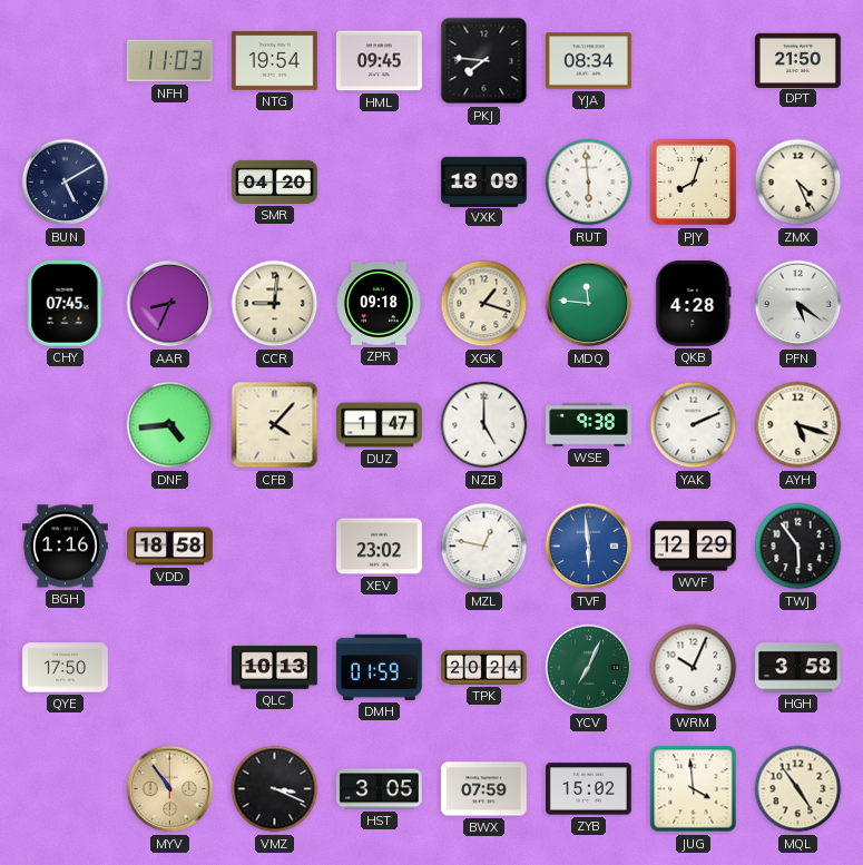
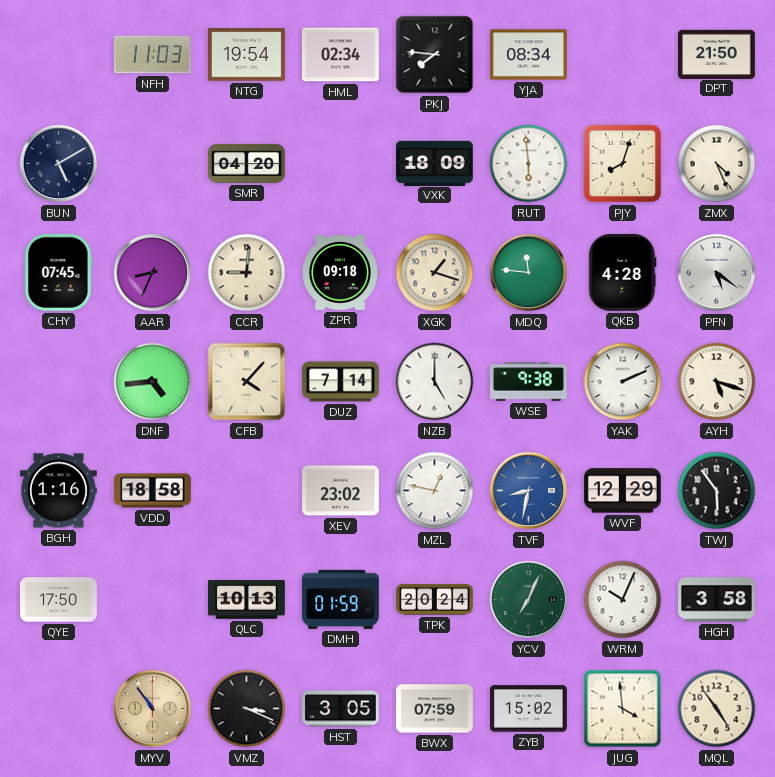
HML: 09:45 -> 02:34 (340, 55)
DUZ: 1:47 -> 7:14 (341, 382)
TVF: 5:59 -> 8:32 (529, 491)
